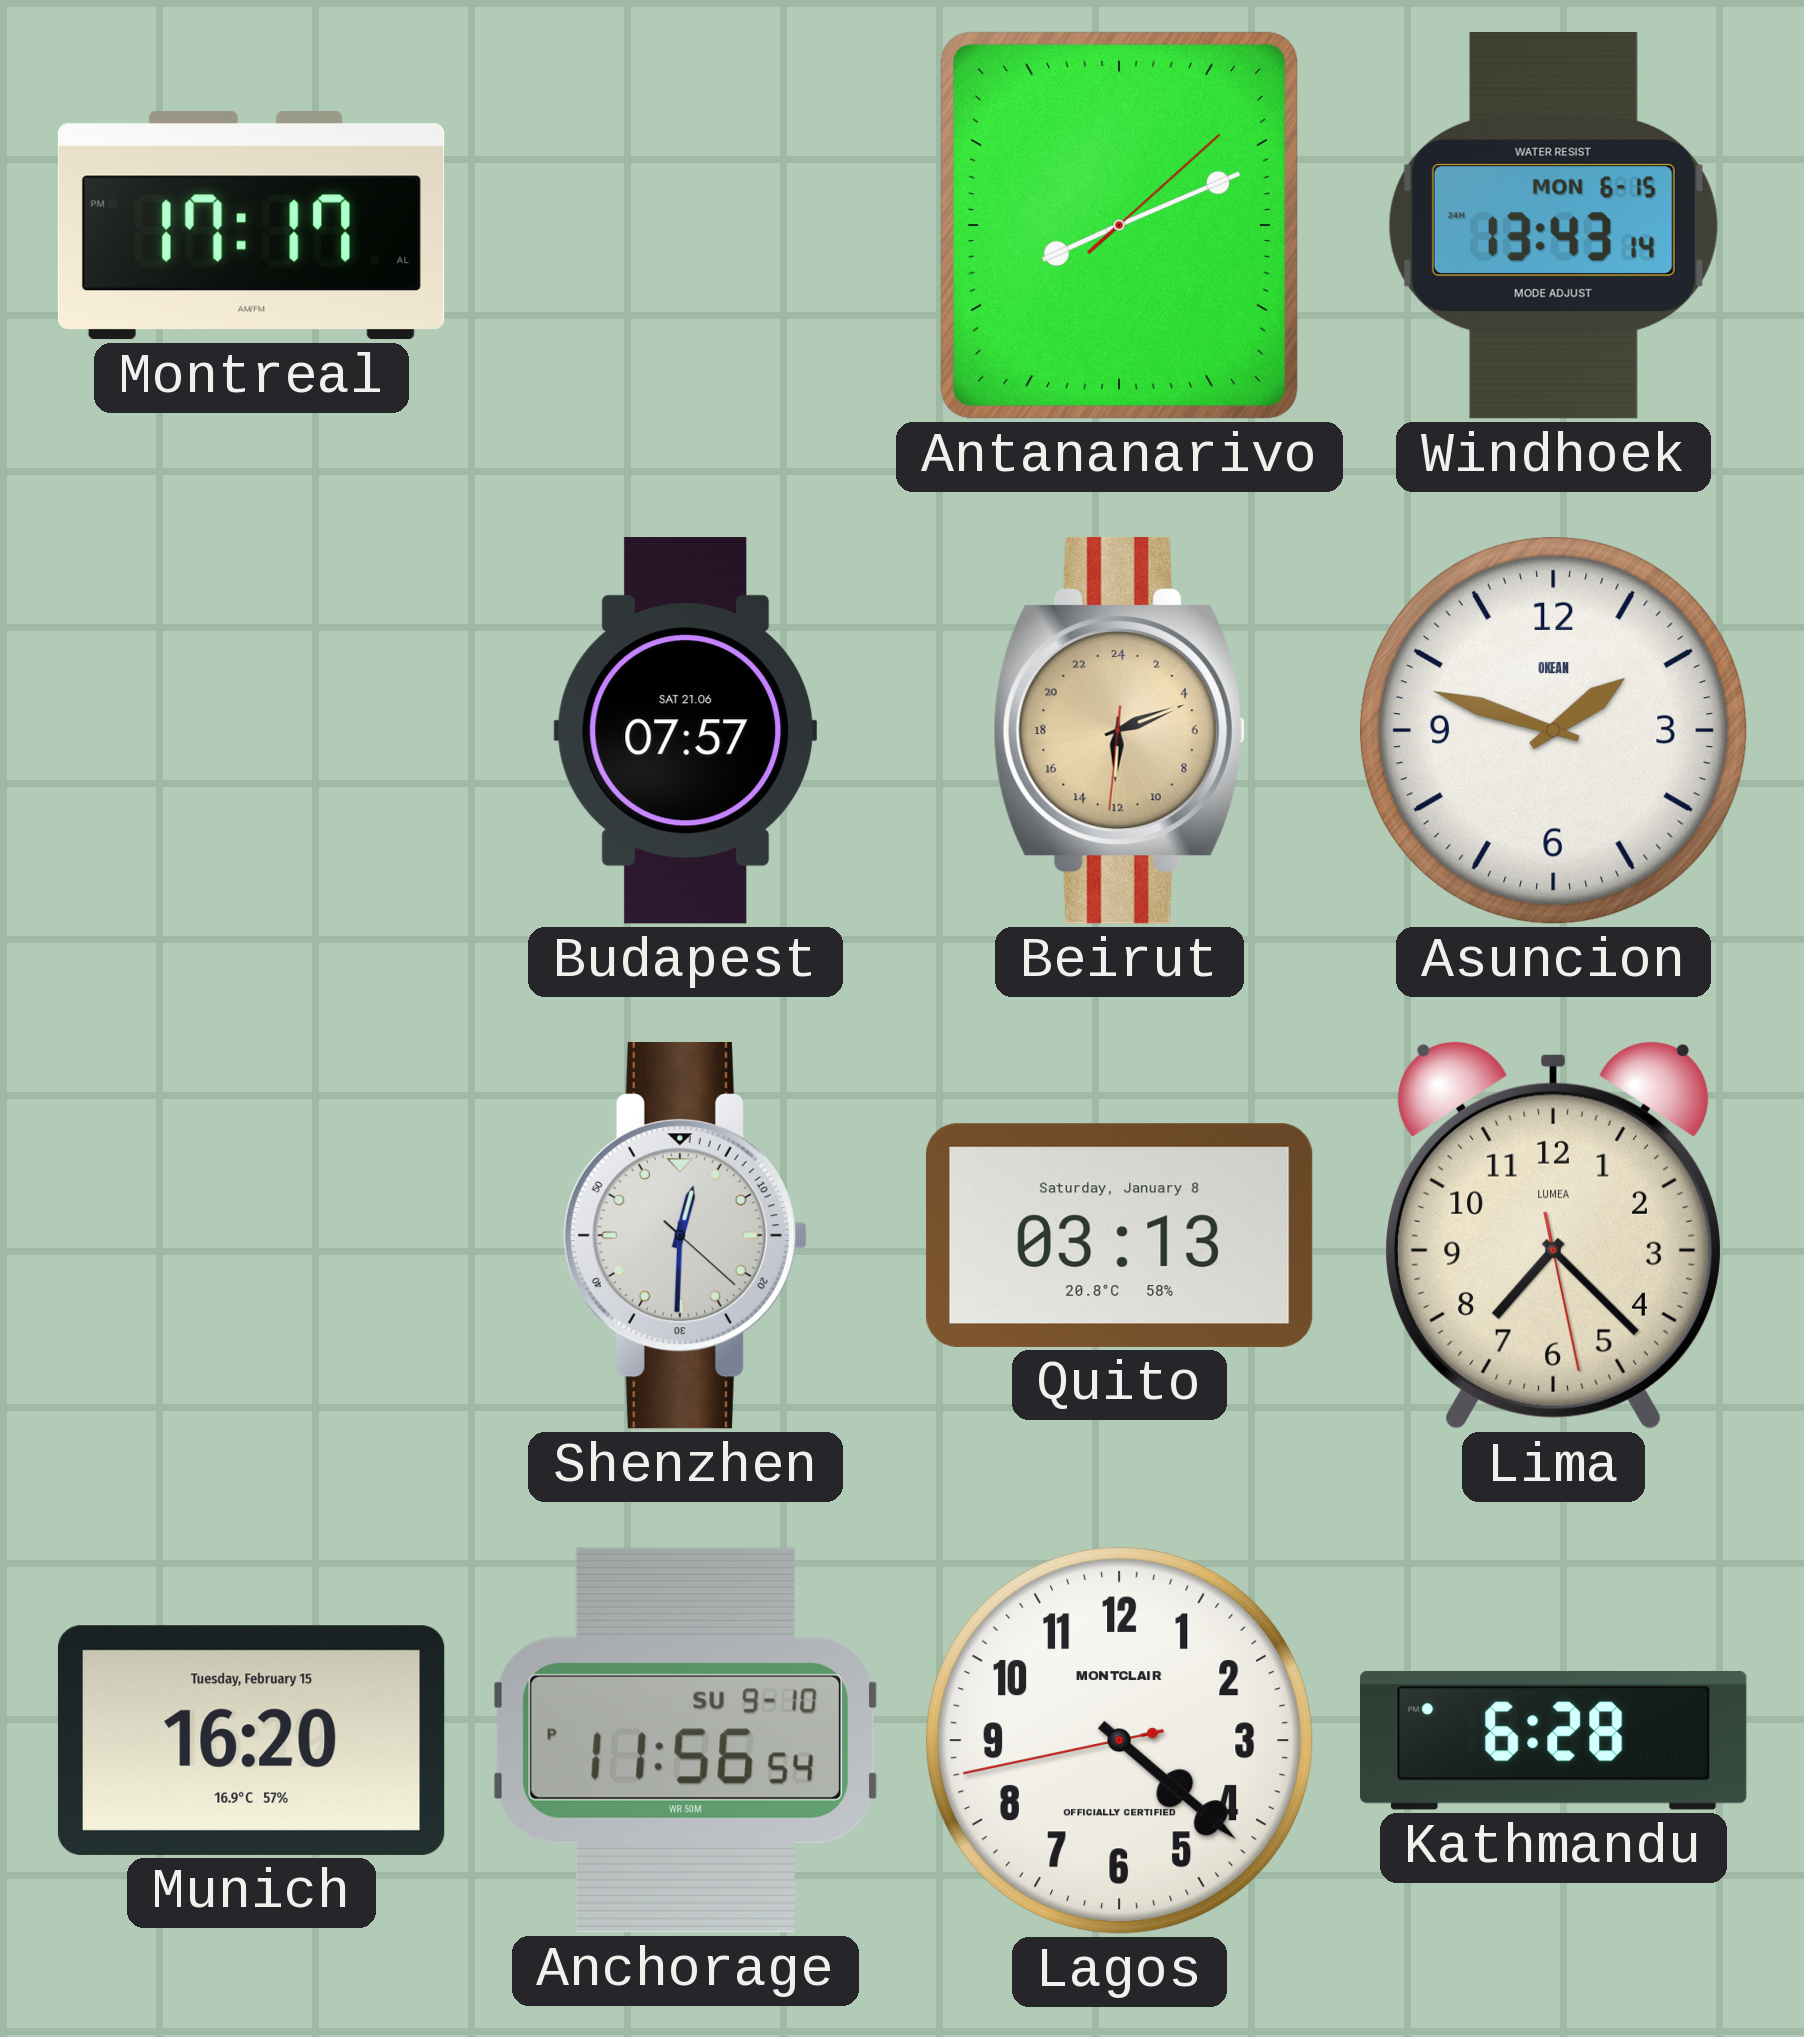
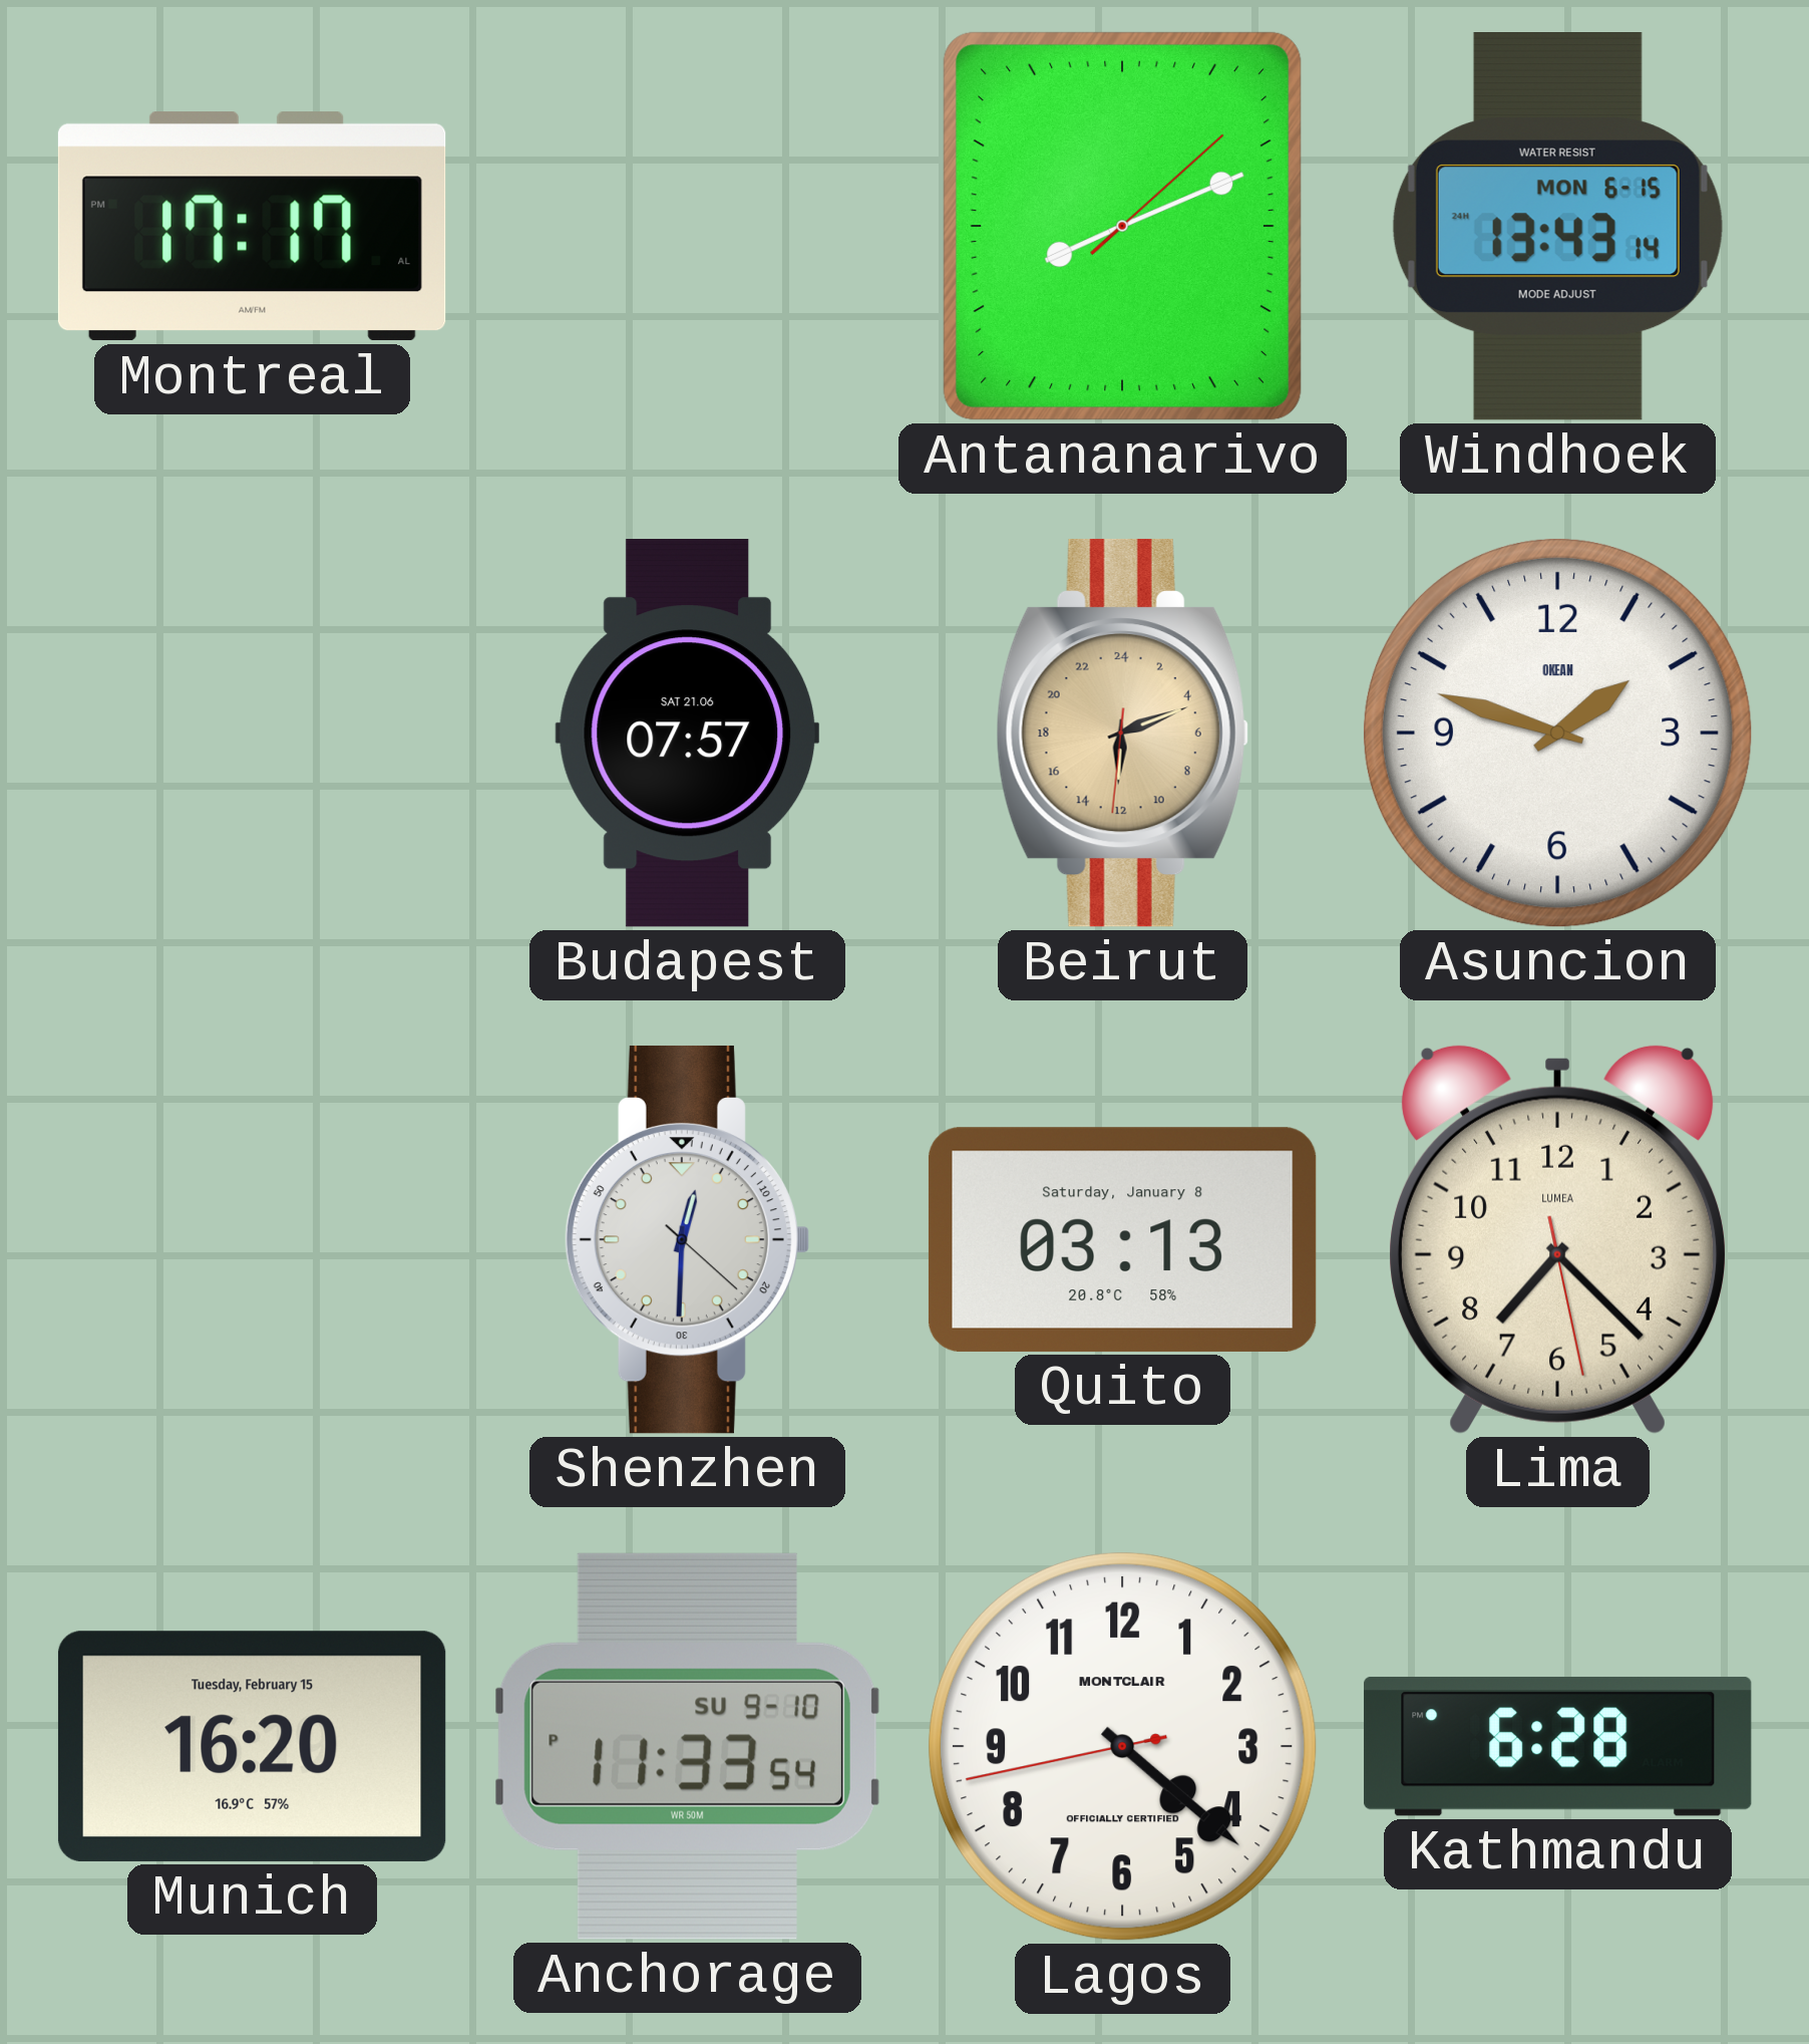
Anchorage: 11:56 -> 11:33 (687, 1746)
